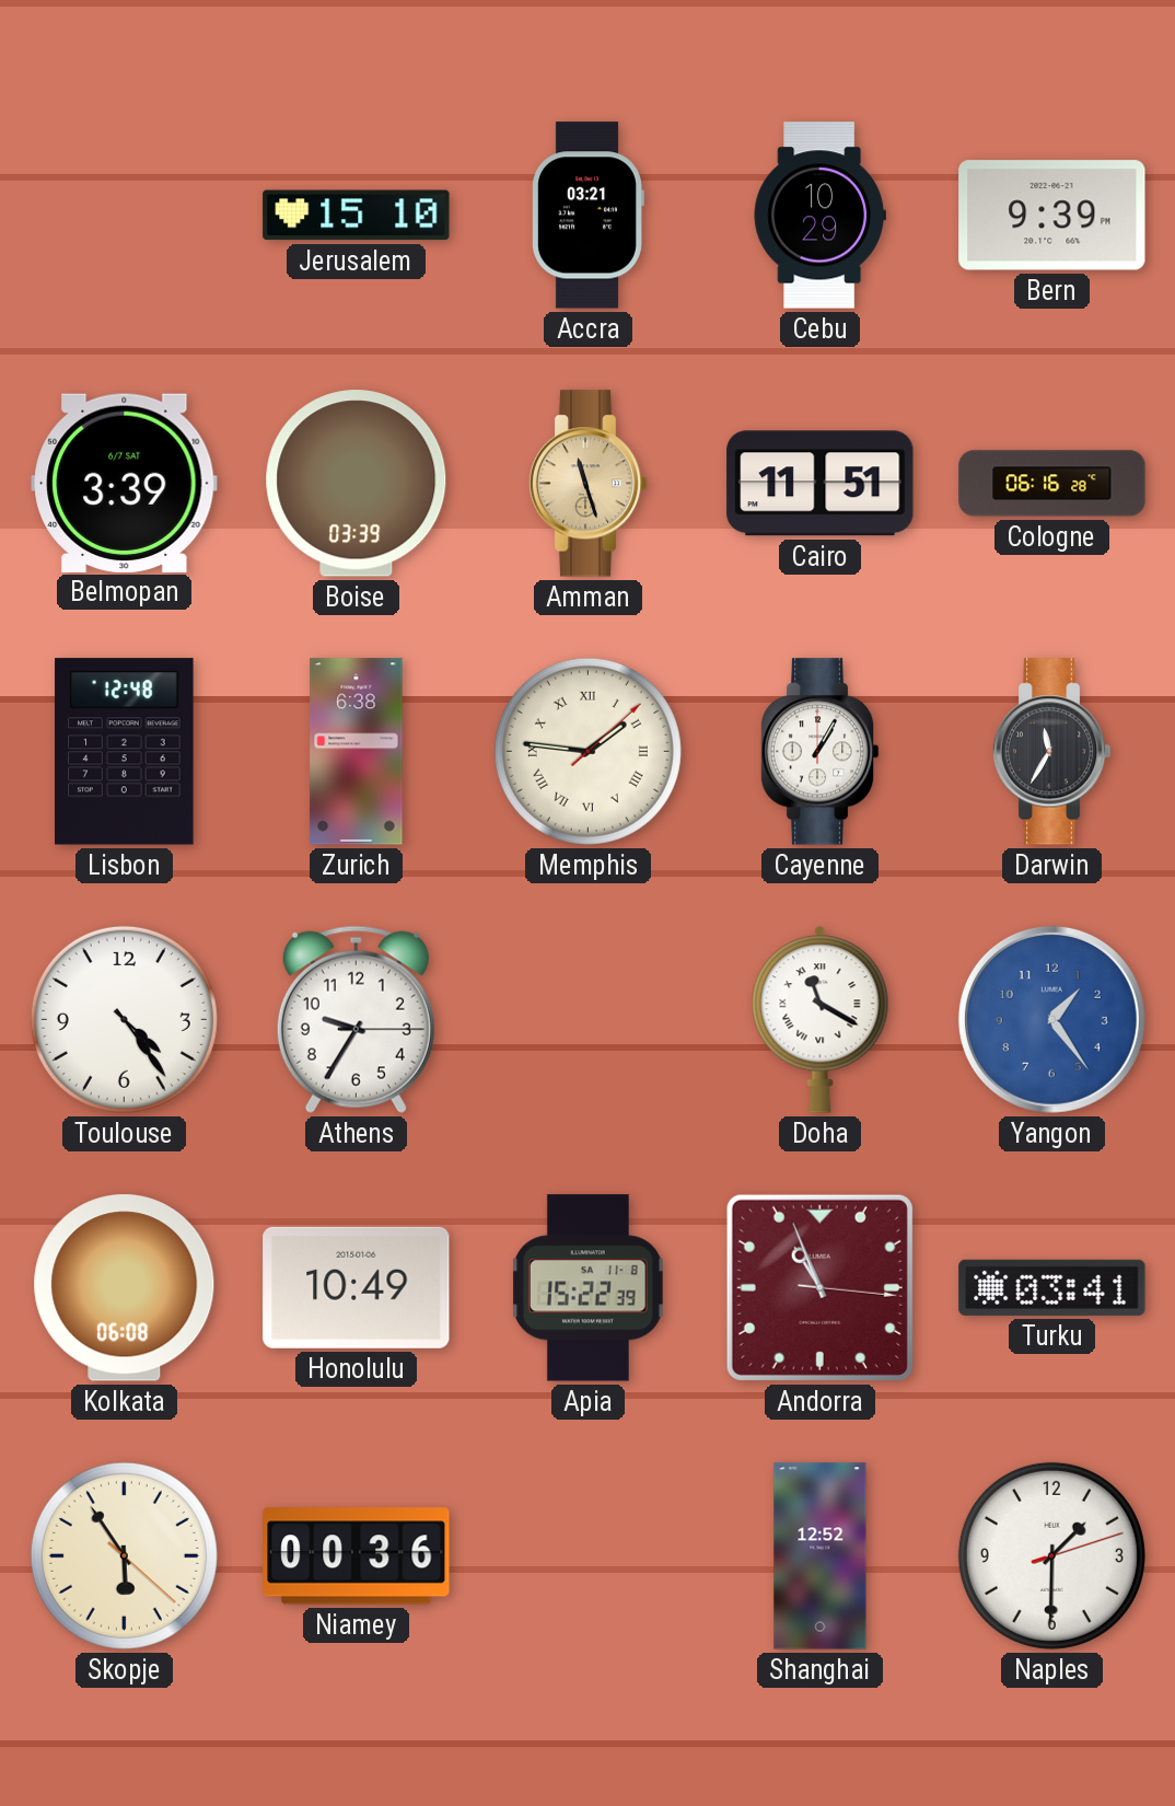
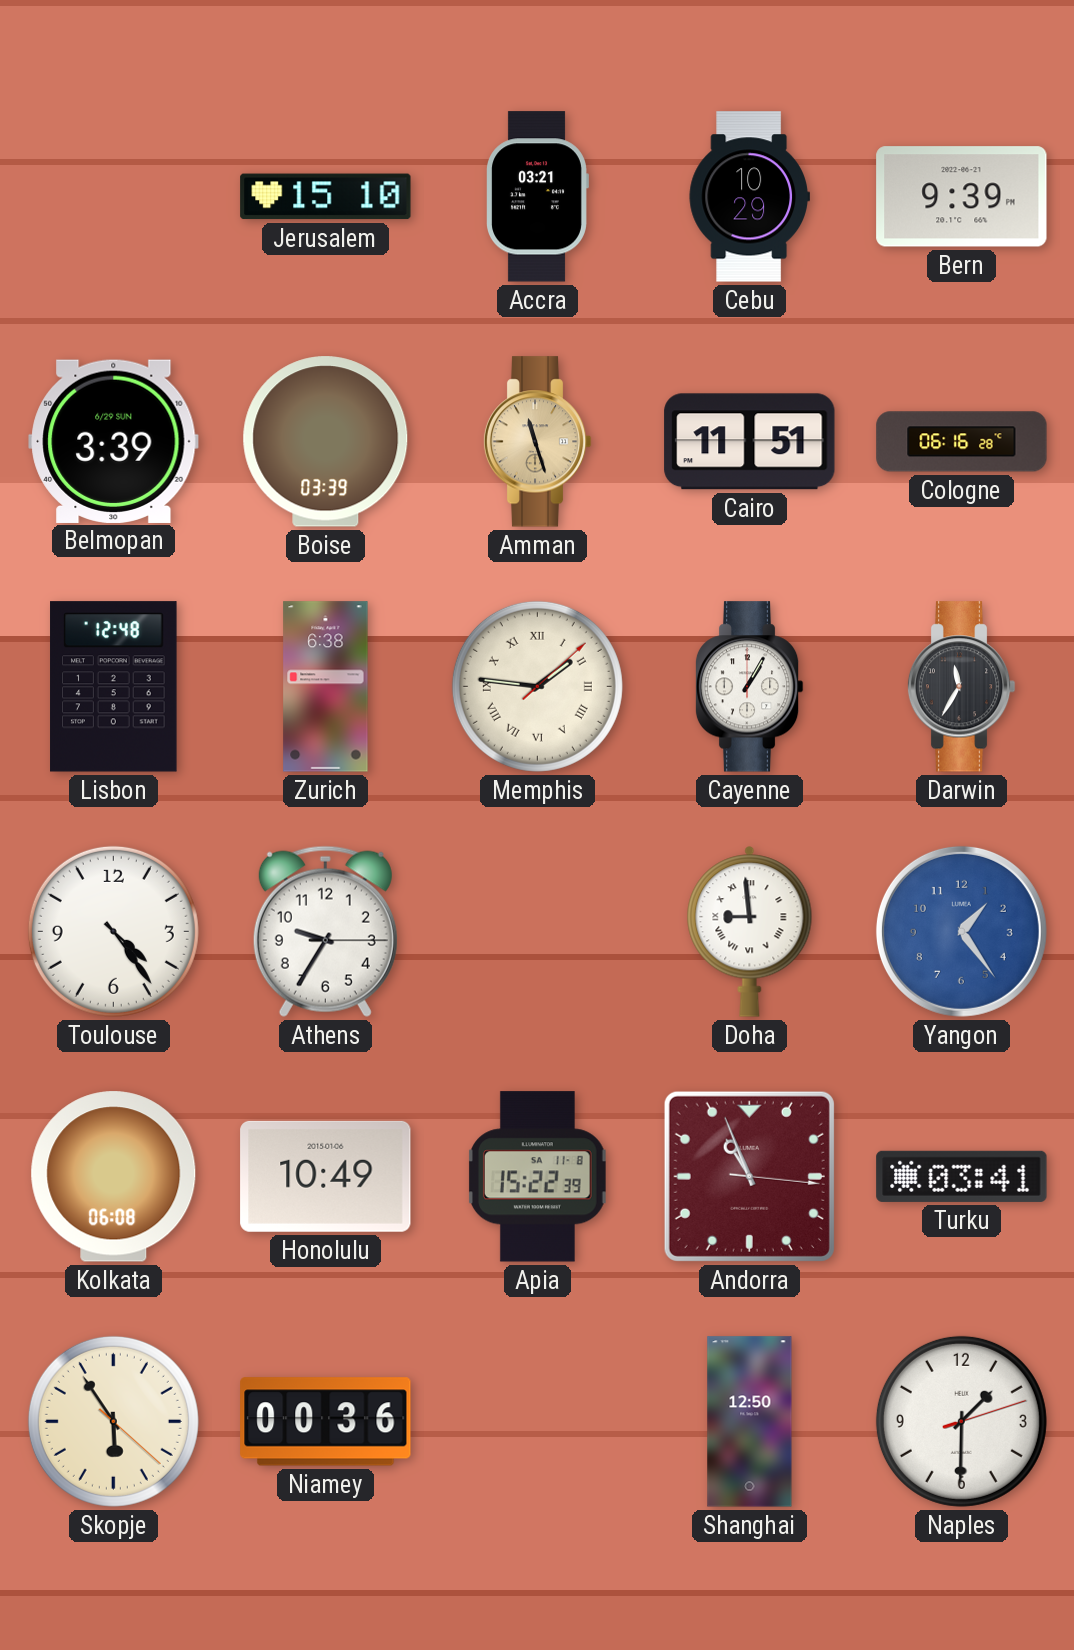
Belmopan date: 6/7 SAT -> 6/29 SUN (114, 441)
Doha: 11:20 -> 8:59 (750, 932)
Shanghai: 12:52 -> 12:50 (750, 1422)
